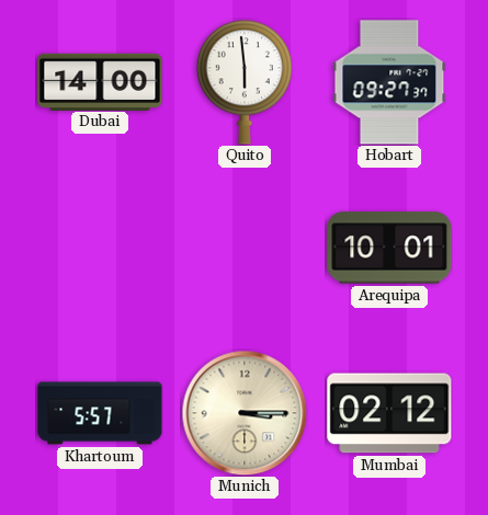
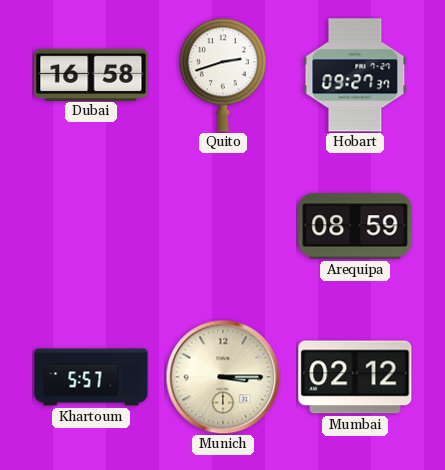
Dubai: 14:00 -> 16:58 (91, 74)
Quito: 5:59 -> 2:42 (223, 75)
Arequipa: 10:01 -> 08:59 (355, 226)
